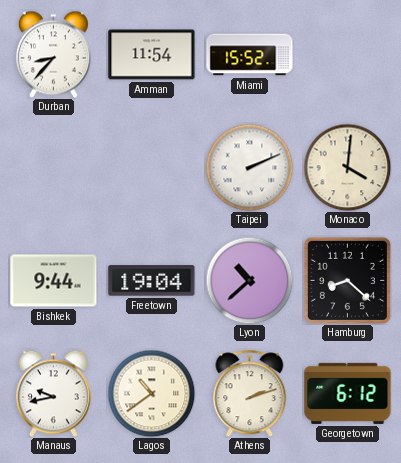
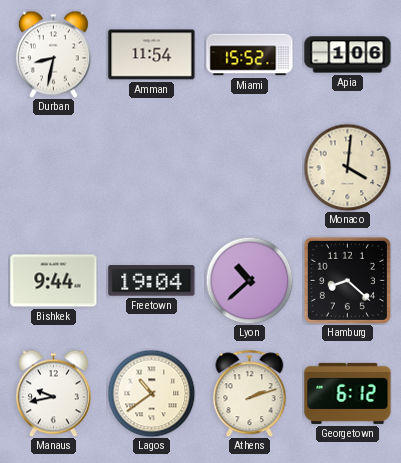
Durban: 8:37 -> 8:32 (53, 54)
Apia: none -> 1:06 (348, 55)
Taipei: 2:11 -> none (249, 167)
